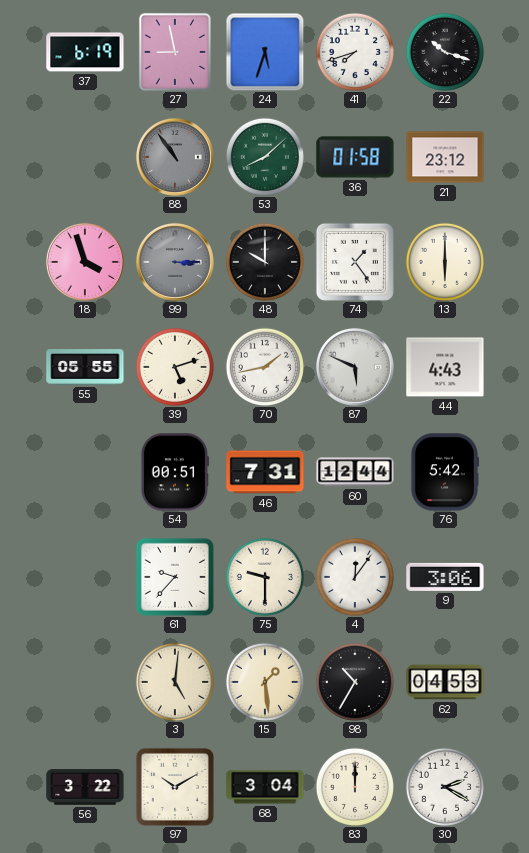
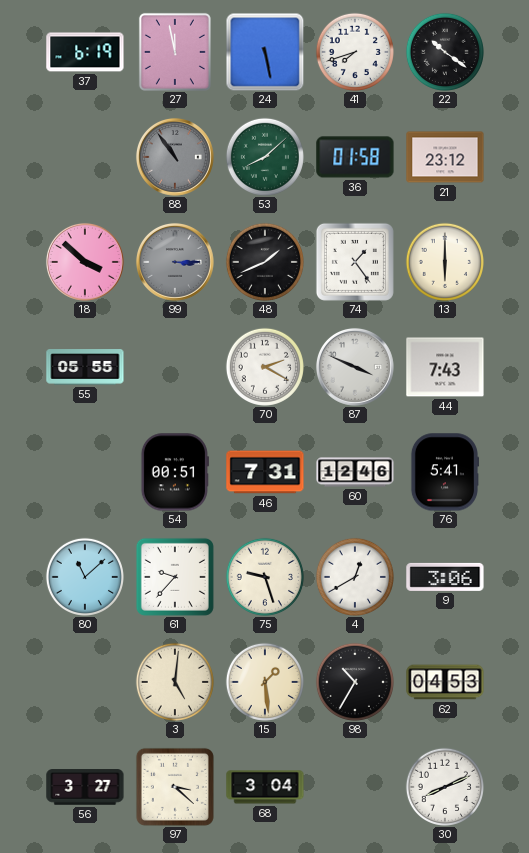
27: 8:58 -> 11:58 (175, 52)
24: 5:33 -> 5:28 (265, 52)
22: 10:18 -> 10:21 (445, 52)
18: 3:57 -> 3:52 (85, 262)
48: 10:00 -> 1:41 (265, 262)
39: 5:12 -> none (175, 367)
70: 1:43 -> 2:20 (265, 367)
87: 5:49 -> 3:49 (355, 367)
44: 4:43 -> 7:43 (445, 367)
60: 12:44 -> 12:46 (355, 472)
76: 5:42 -> 5:41 (444, 472)
80: none -> 11:08 (85, 577)
75: 9:30 -> 9:27 (265, 577)
4: 12:06 -> 12:40 (355, 577)
56: 3:22 -> 3:27 (85, 787)
97: 10:10 -> 3:22 (175, 787)
83: 12:00 -> none (355, 787)
30: 2:20 -> 8:11 (445, 787)
